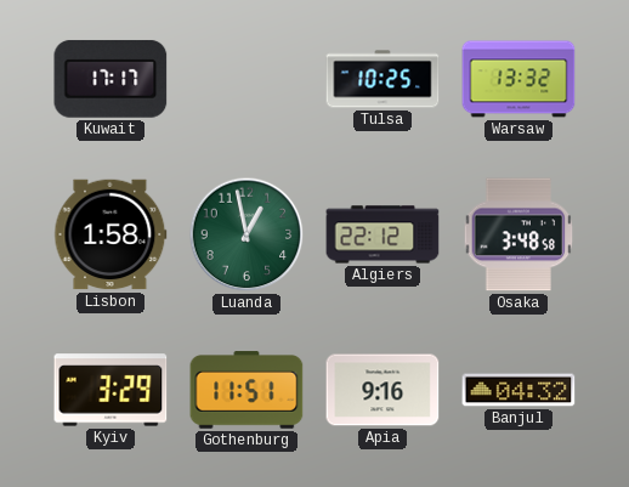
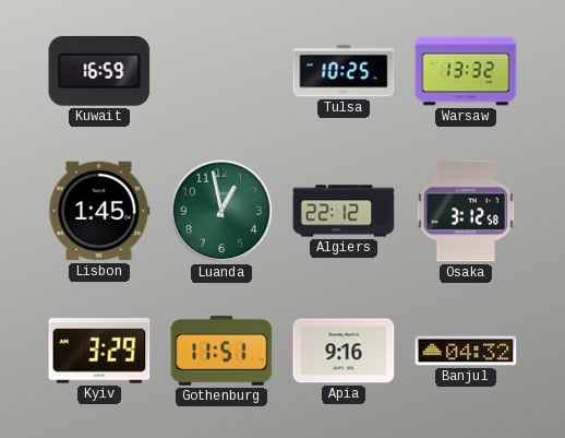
Kuwait: 17:17 -> 16:59 (99, 71)
Lisbon: 1:58 -> 1:45 (99, 211)
Osaka: 3:48 -> 3:12 (466, 211)
